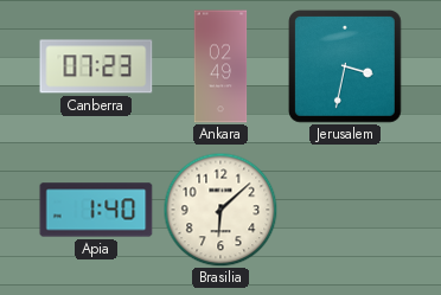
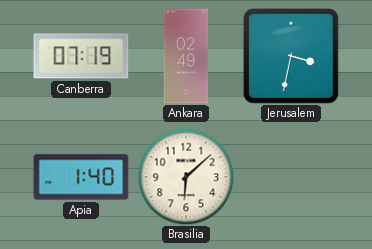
Canberra: 07:23 -> 07:19 (81, 56)
